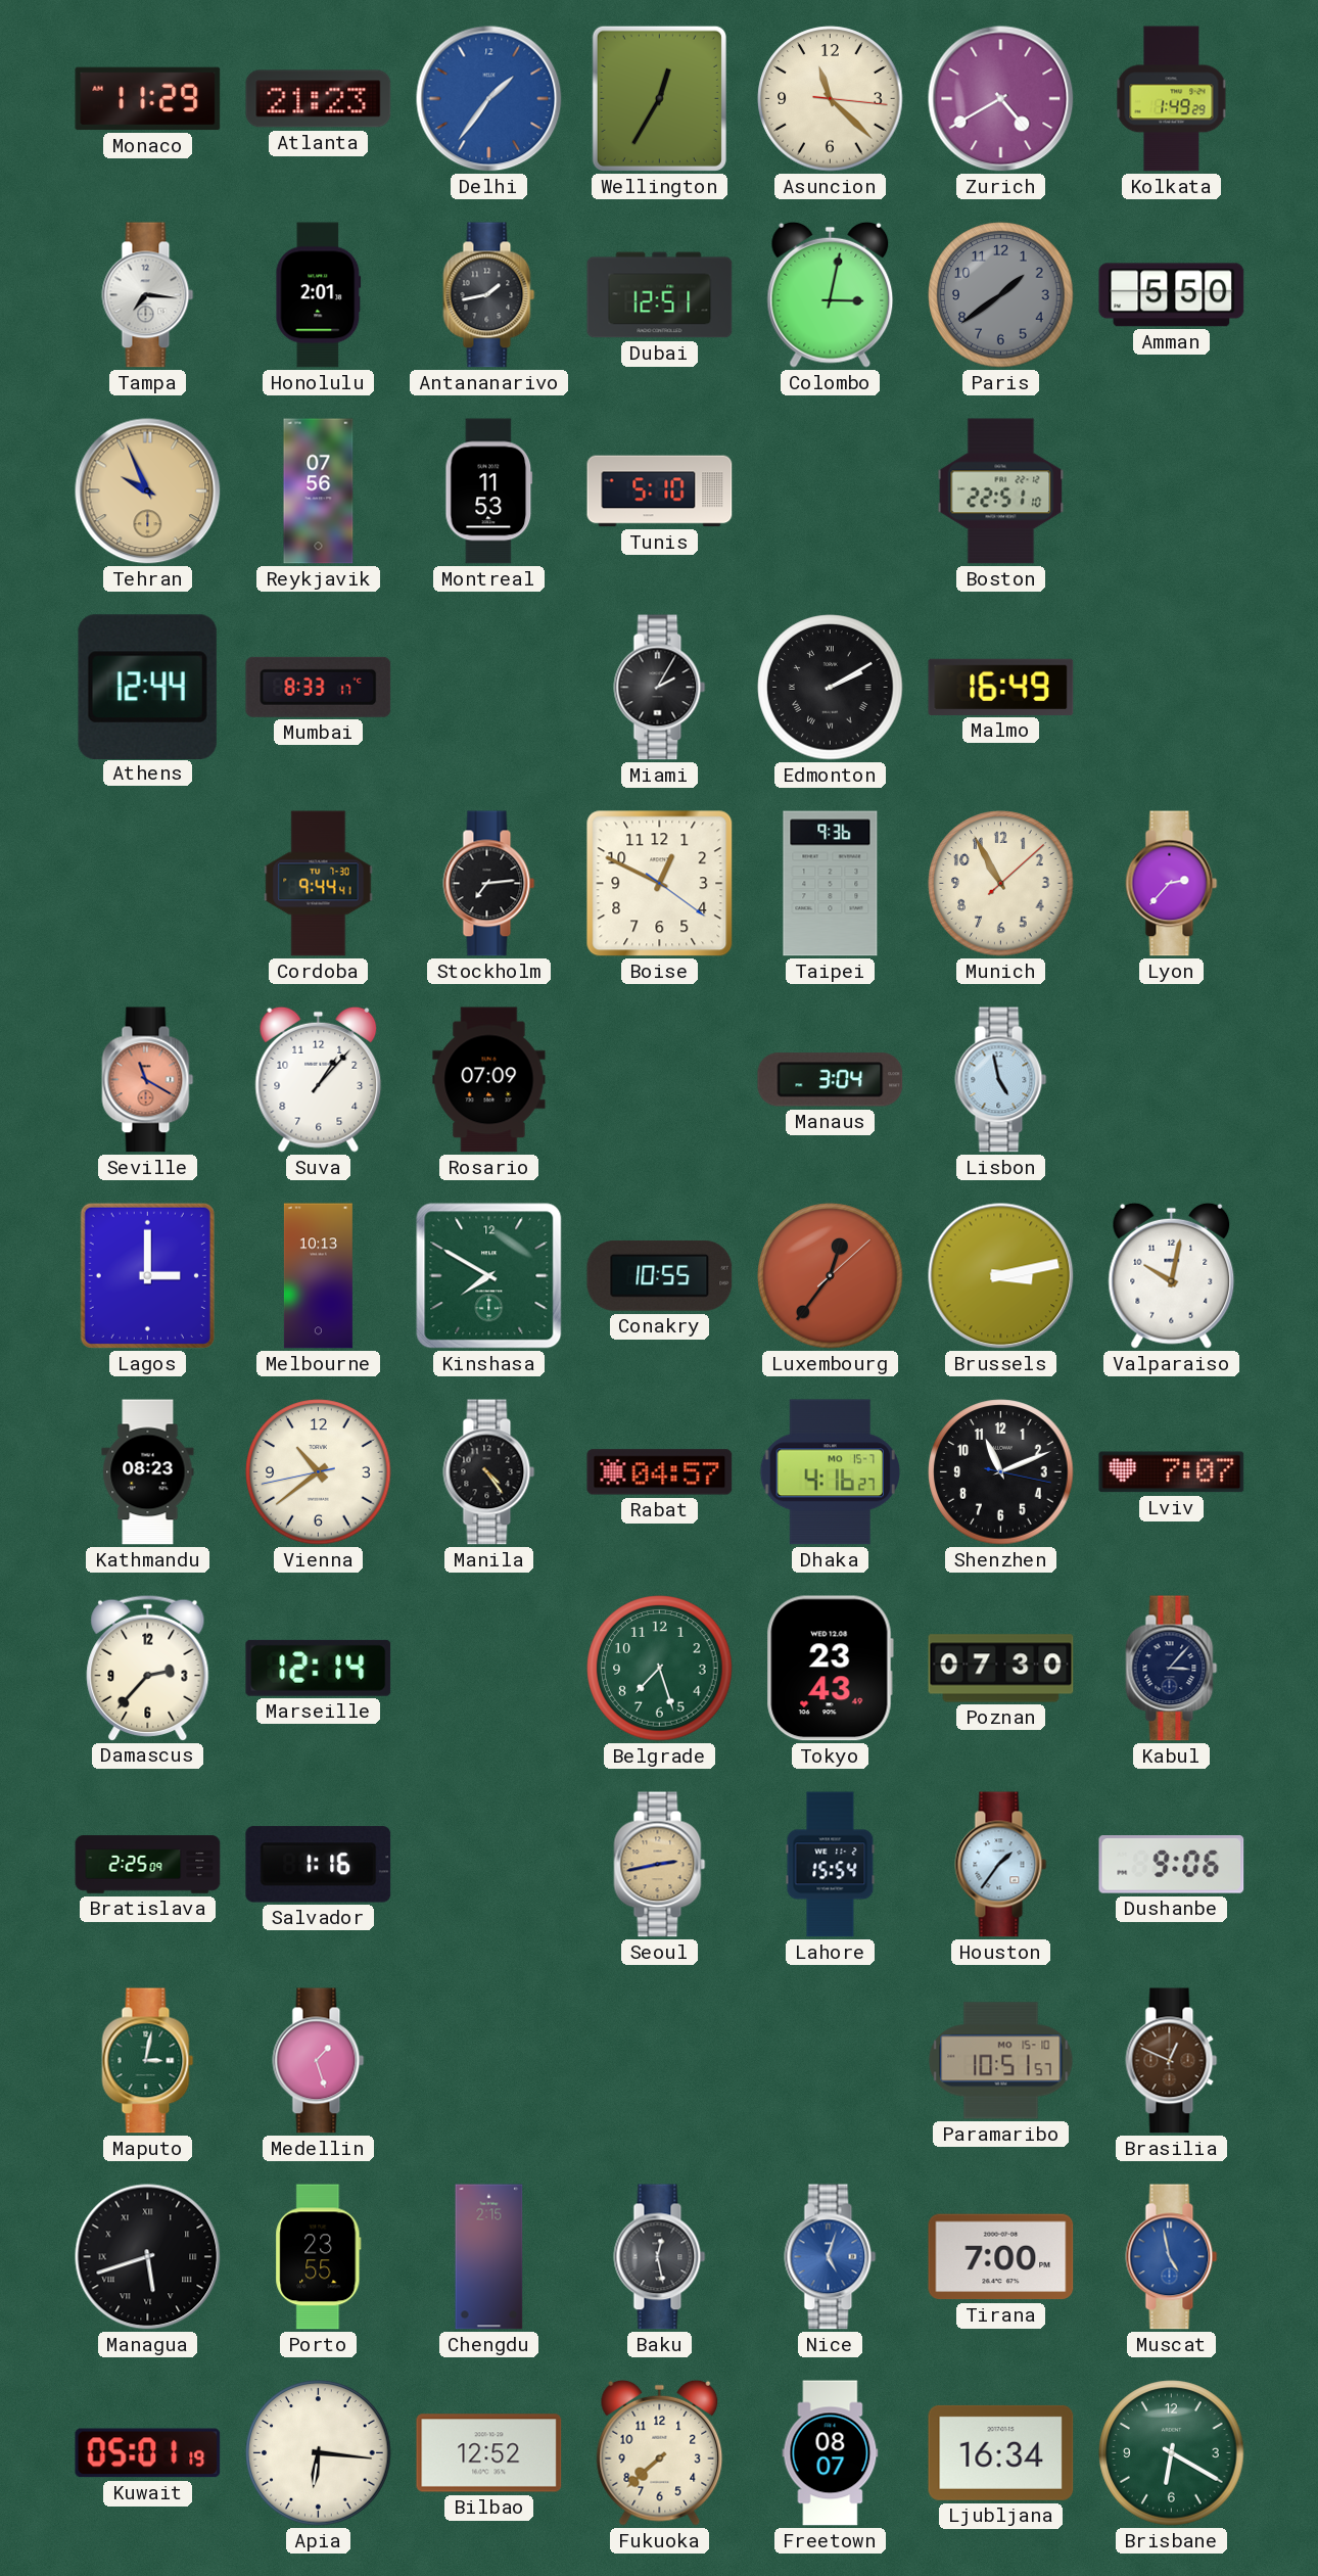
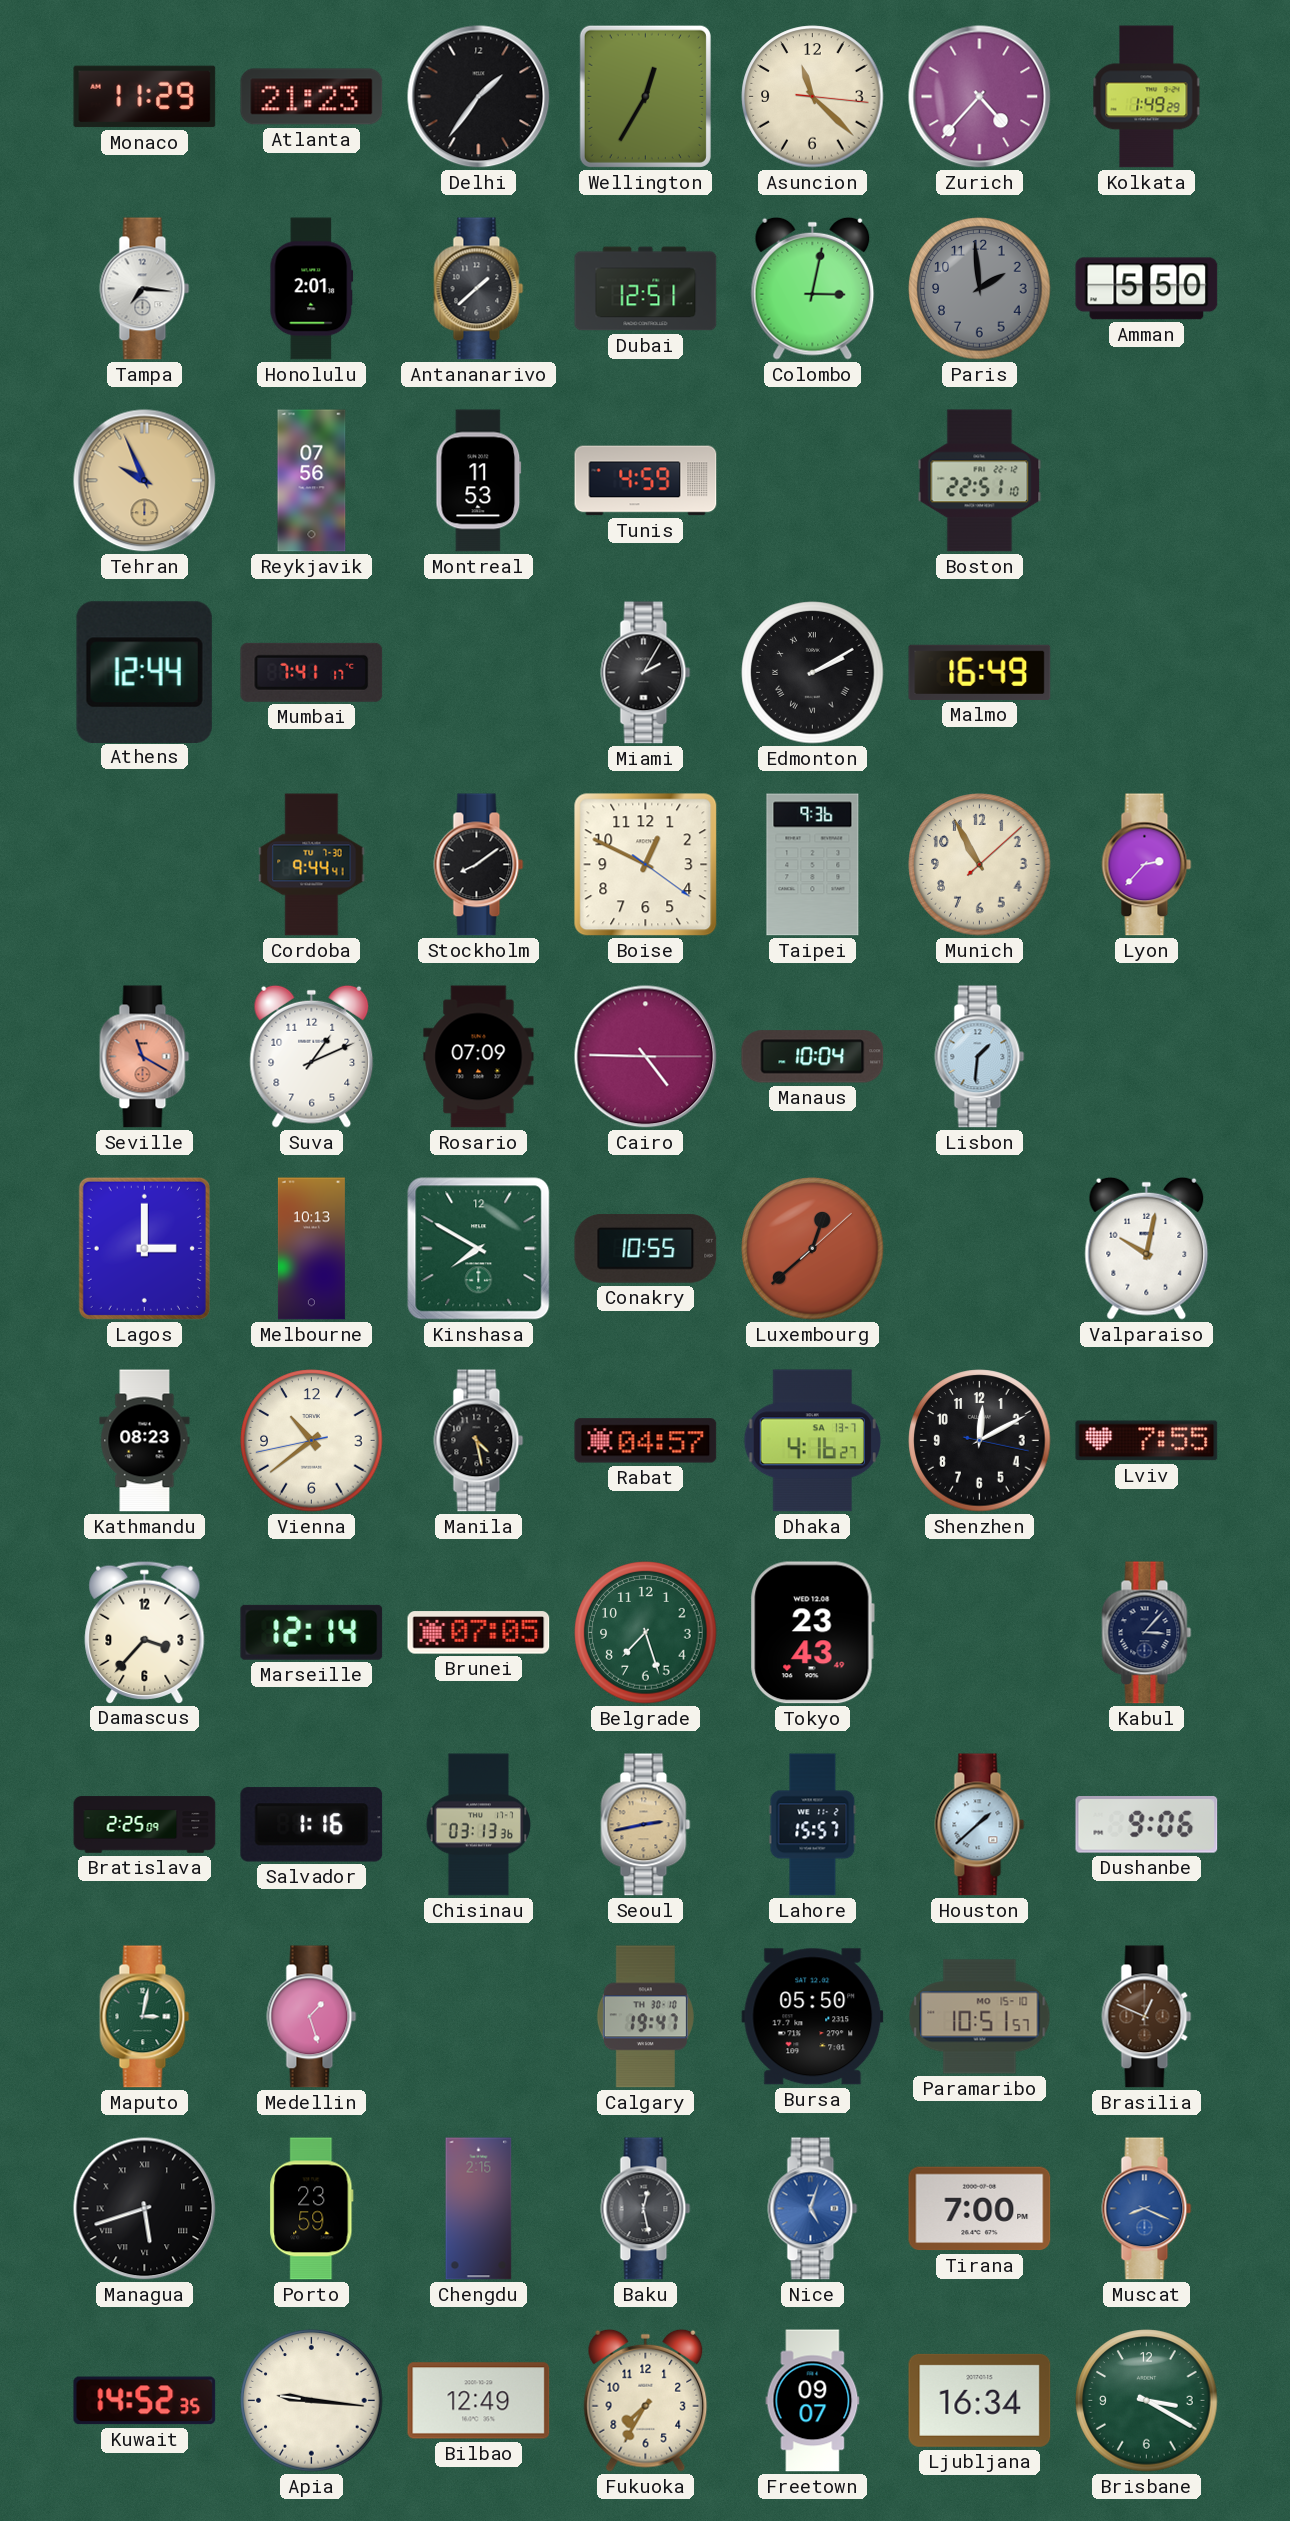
Delhi dial: blue -> black (479, 97)
Zurich: 4:40 -> 4:37 (980, 97)
Antananarivo: 1:43 -> 1:38 (479, 289)
Paris: 1:39 -> 1:59 (980, 289)
Tunis: 5:10 -> 4:59 (646, 481)
Mumbai: 8:33 -> 7:41 (312, 672)
Stockholm: 7:14 -> 8:09 (479, 865)
Suva: 1:07 -> 1:11 (312, 1056)
Cairo: none -> 4:45 (646, 1057)
Manaus: 3:04 -> 10:04 (813, 1057)
Lisbon: 4:58 -> 1:31 (980, 1057)
Luxembourg: 12:36 -> 12:38 (813, 1249)
Brussels: 3:13 -> none (1001, 1276)
Manila: 4:24 -> 4:28 (479, 1441)
Dhaka date: MO 15-7 -> SA 13-7 (813, 1441)
Shenzhen: 11:11 -> 12:10 (980, 1441)
Lviv: 7:07 -> 7:55 (1147, 1441)
Damascus: 2:37 -> 3:37 (145, 1632)
Brunei: none -> 07:05 (479, 1633)
Poznan: 07:30 -> none (1001, 1669)
Chisinau: none -> 03:13 (479, 1825)
Lahore: 15:54 -> 15:57 (813, 1825)
Houston: 1:36 -> 1:38 (980, 1825)
Calgary: none -> 19:47 (645, 2017)
Bursa: none -> 05:50 (813, 2017)
Porto: 23:55 -> 23:59 (312, 2209)
Muscat: 4:58 -> 8:19 (1147, 2209)
Kuwait: 05:01 -> 14:52 (145, 2401)
Apia: 6:16 -> 9:16 (312, 2401)
Bilbao: 12:52 -> 12:49 (479, 2401)
Fukuoka: 7:38 -> 7:35 (646, 2400)
Freetown: 08:07 -> 09:07 (813, 2401)
Brisbane: 6:20 -> 3:20 (1147, 2401)
